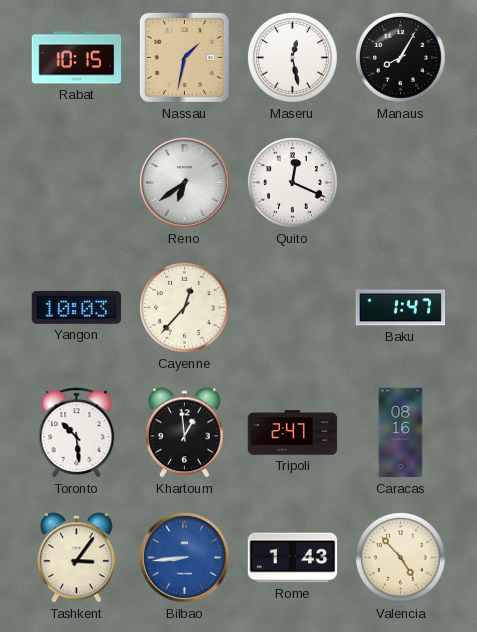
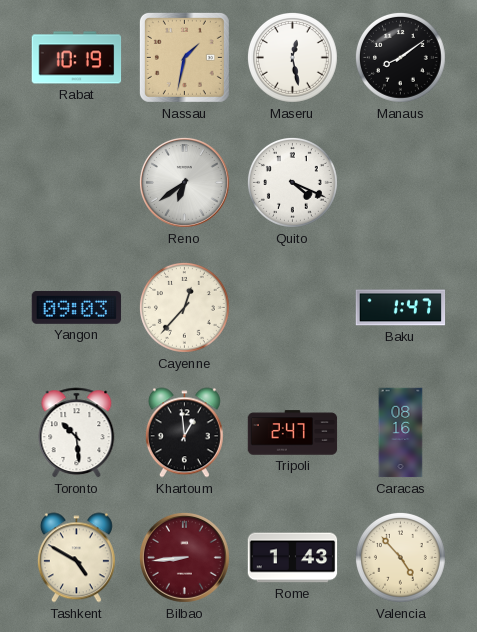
Rabat: 10:15 -> 10:19 (77, 58)
Manaus: 8:05 -> 8:09 (401, 58)
Quito: 12:19 -> 4:19 (293, 183)
Yangon: 10:03 -> 09:03 (77, 307)
Tashkent: 3:06 -> 4:50 (76, 558)
Bilbao dial: blue -> burgundy (184, 557)
